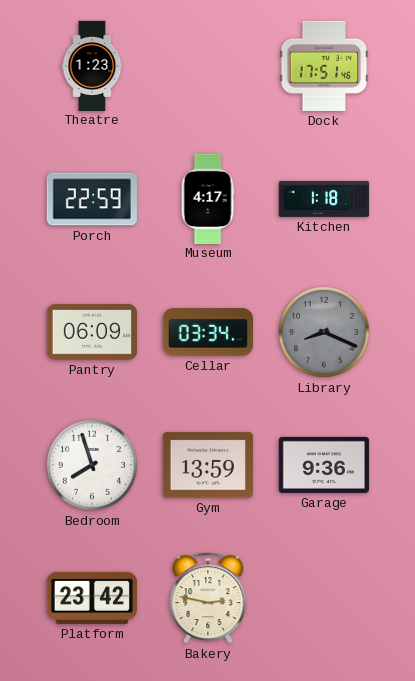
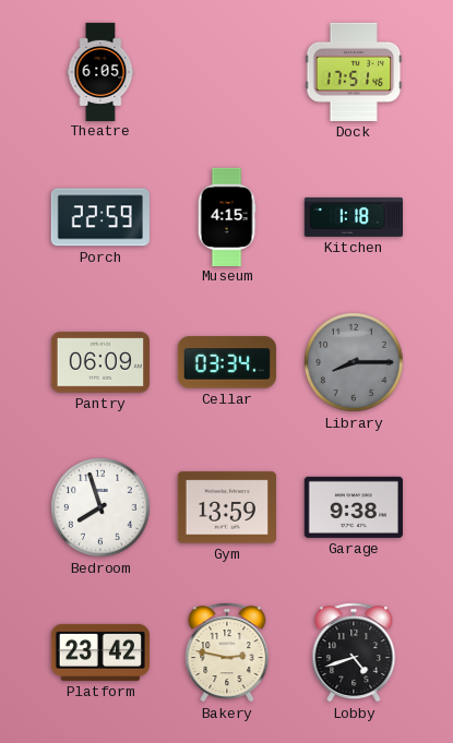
Theatre: 1:23 -> 6:05 (100, 71)
Museum: 4:17 -> 4:15 (227, 216)
Library: 8:19 -> 8:15 (355, 363)
Garage: 9:36 -> 9:38 (354, 507)
Lobby: none -> 4:42 (354, 652)
